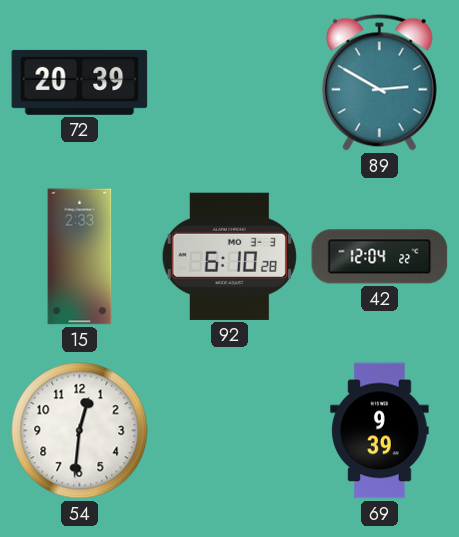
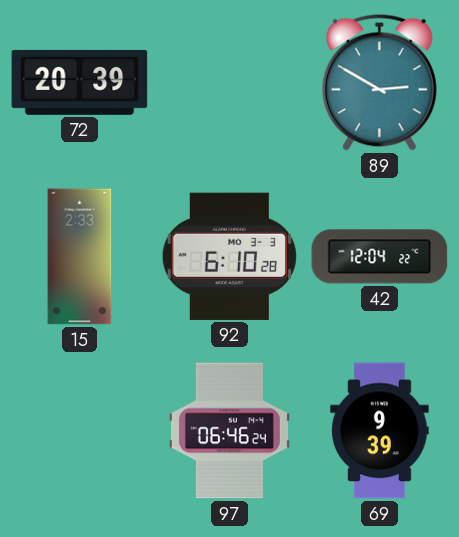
54: 12:31 -> none (80, 431)
97: none -> 06:46 (229, 431)
